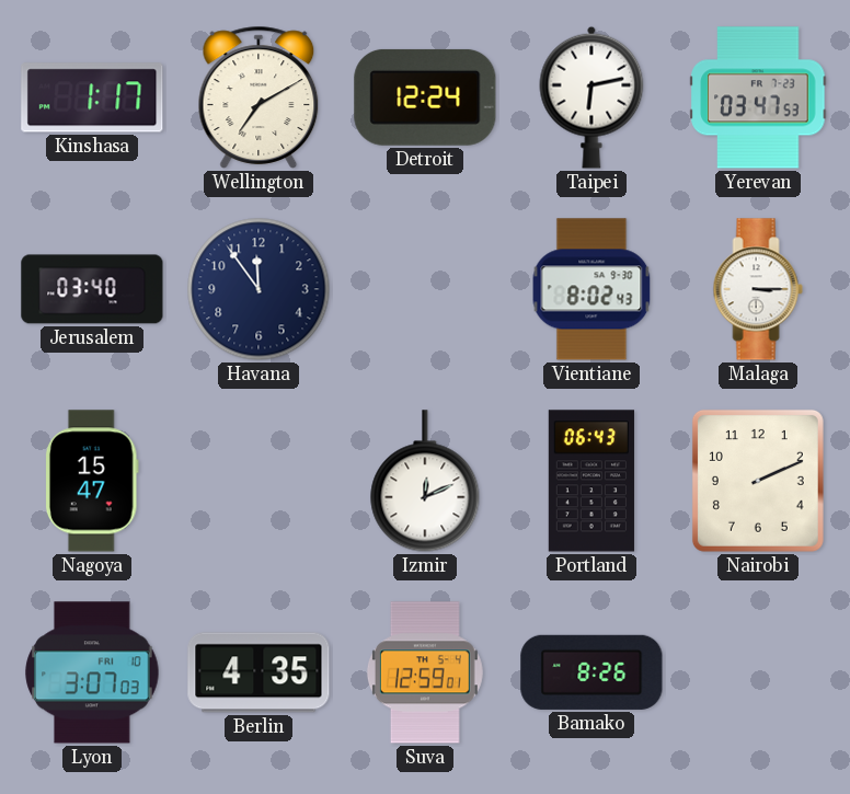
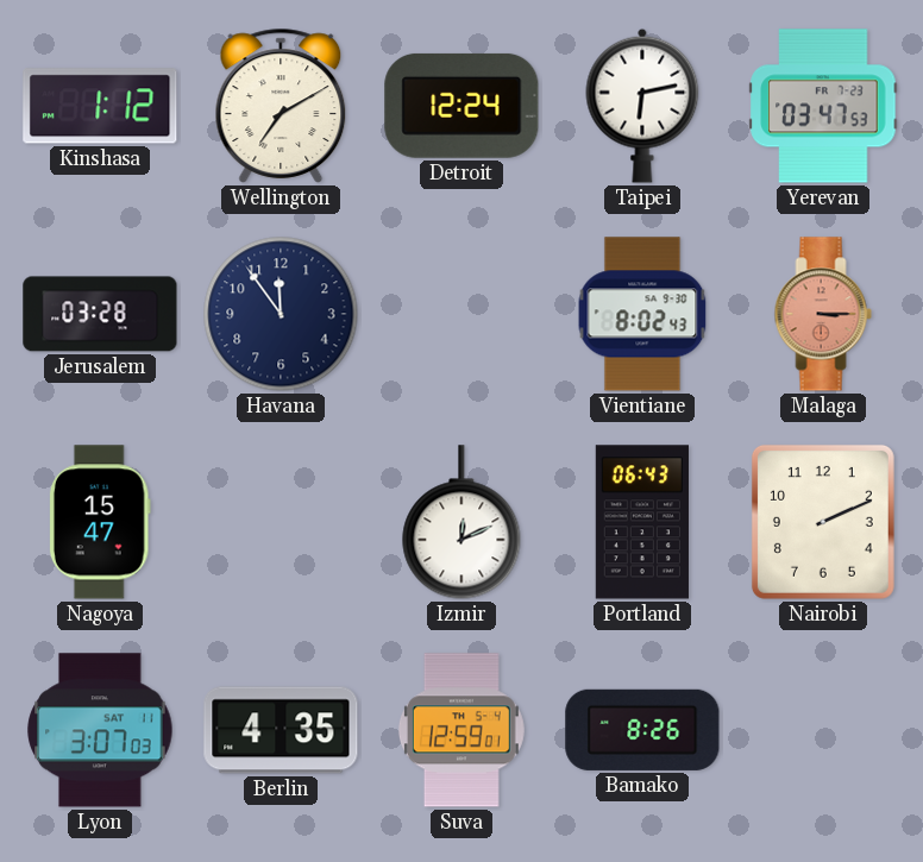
Kinshasa: 1:17 -> 1:12 (100, 106)
Jerusalem: 03:40 -> 03:28 (100, 314)
Malaga dial: white -> salmon (823, 314)
Lyon date: FRI 10 -> SAT 11 (100, 730)
